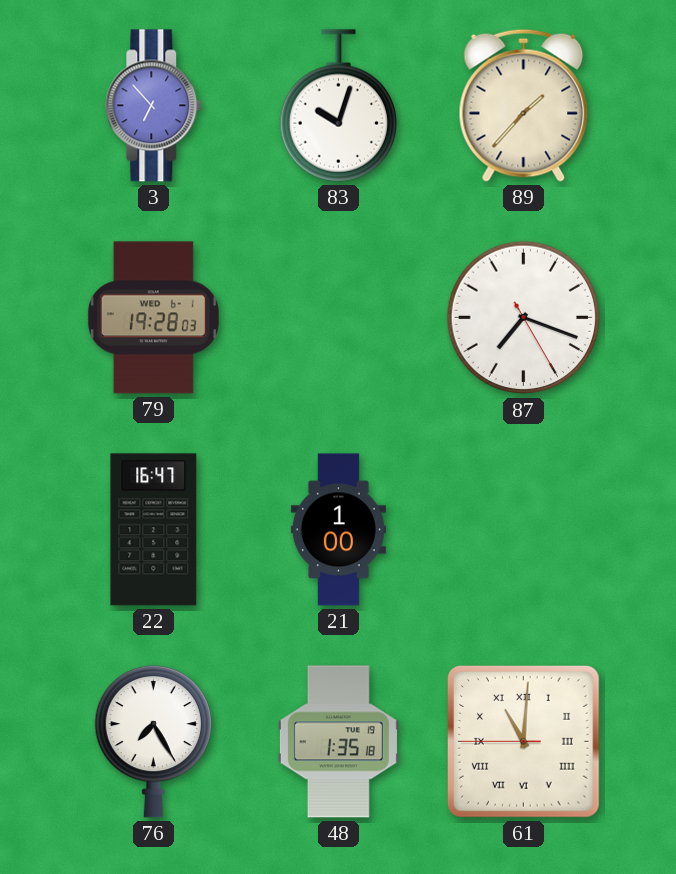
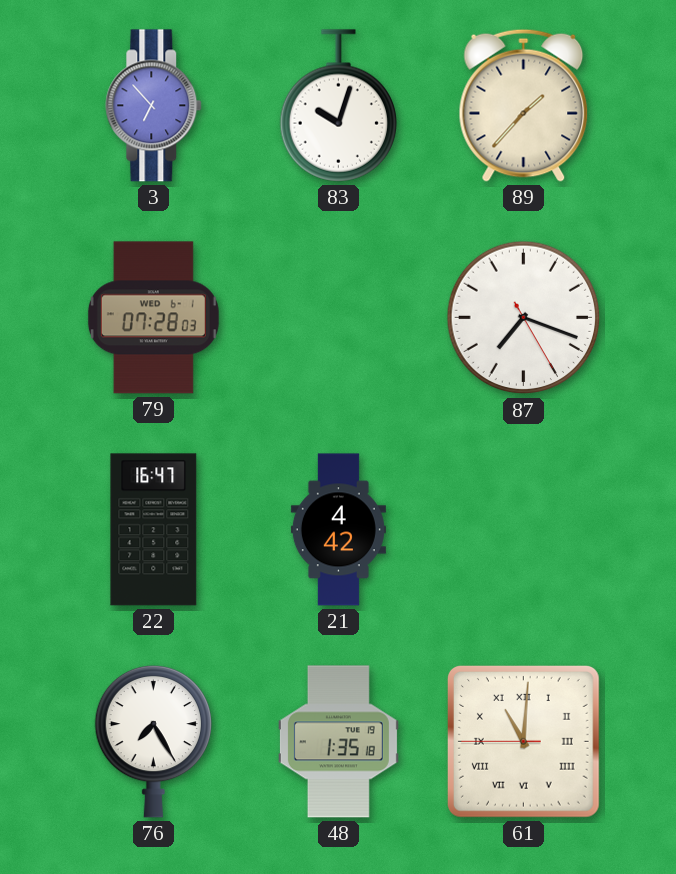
79: 19:28 -> 07:28 (153, 318)
21: 1:00 -> 4:42 (338, 530)
